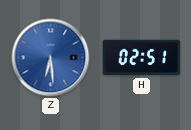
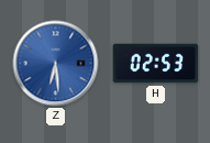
H: 02:51 -> 02:53 (156, 64)
